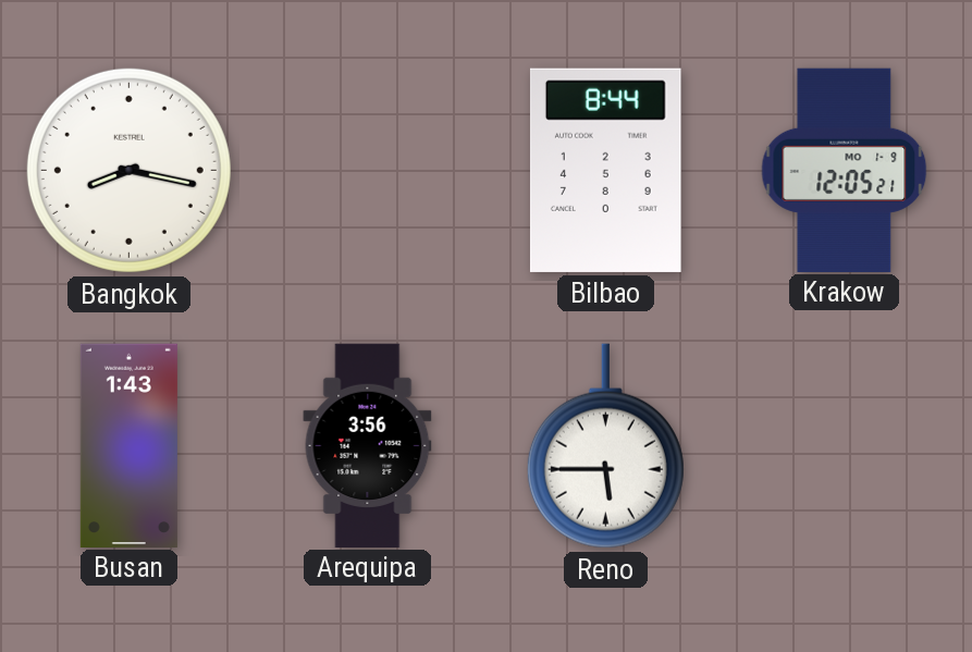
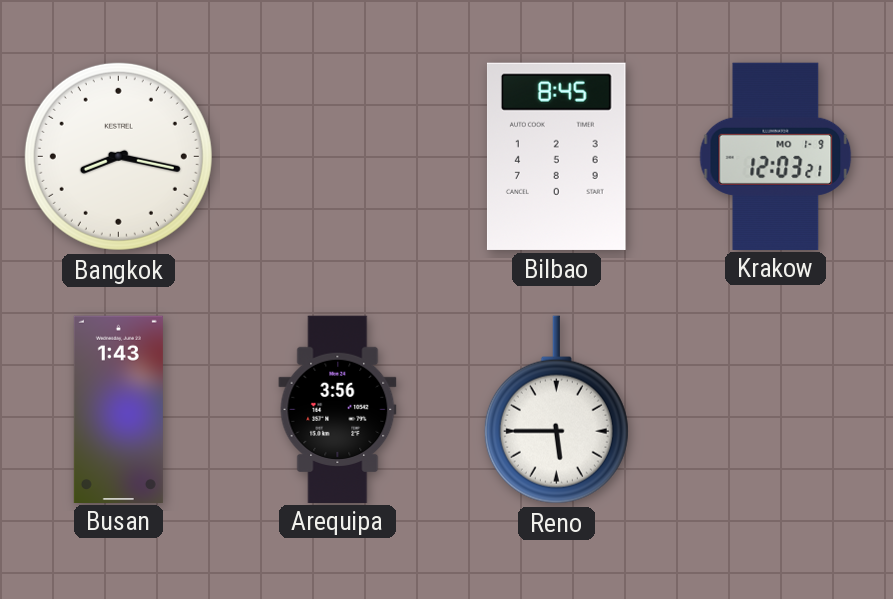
Bilbao: 8:44 -> 8:45 (556, 156)
Krakow: 12:05 -> 12:03 (776, 156)
